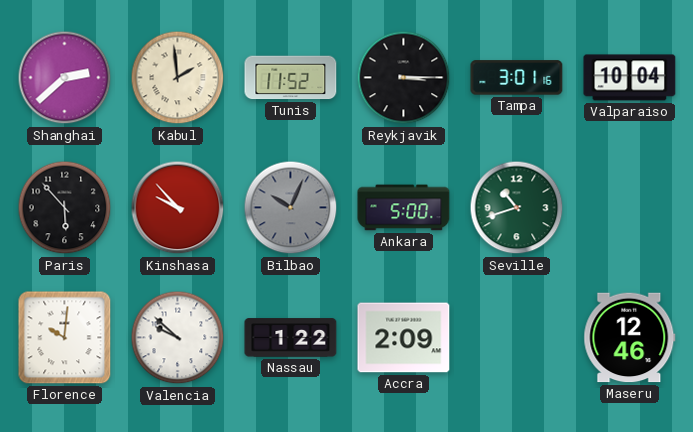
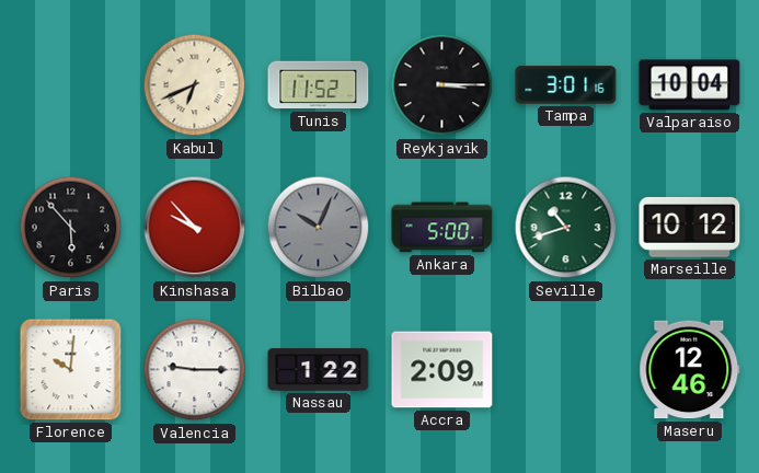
Shanghai: 2:38 -> none (65, 78)
Kabul: 1:59 -> 6:41 (195, 85)
Marseille: none -> 10:12 (690, 228)
Valencia: 9:52 -> 9:15 (195, 370)
